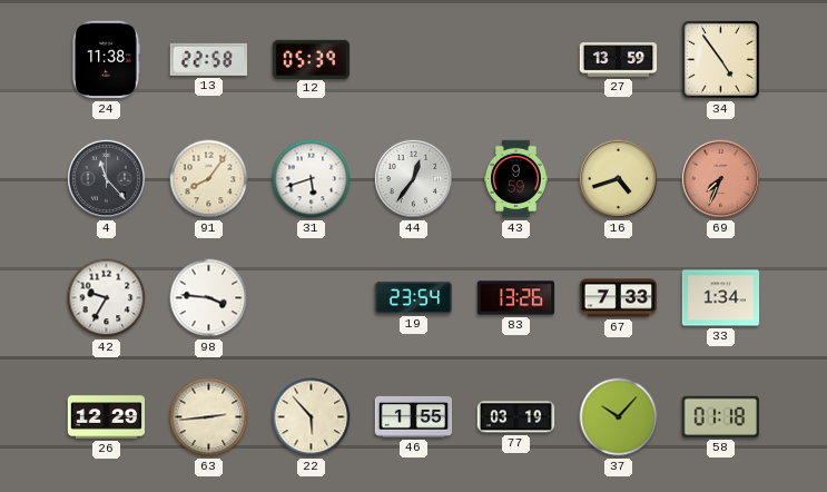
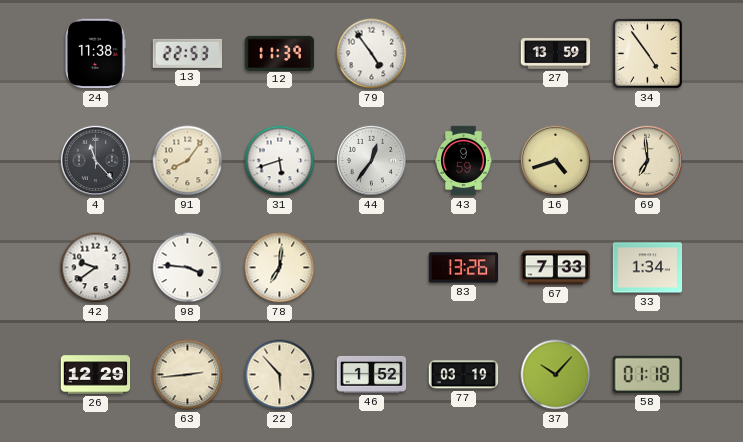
13: 22:58 -> 22:53 (187, 53)
12: 05:39 -> 11:39 (280, 53)
79: none -> 4:54 (372, 54)
69: 7:34 -> 6:59 (647, 160)
69 dial: salmon -> cream (647, 160)
42: 9:35 -> 9:39 (96, 268)
78: none -> 7:01 (280, 268)
19: 23:54 -> none (413, 297)
46: 1:55 -> 1:52 (372, 374)
